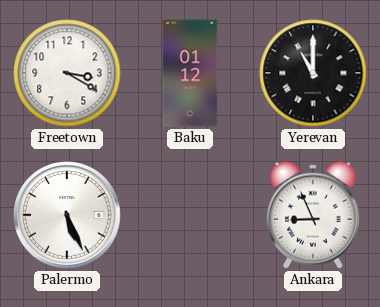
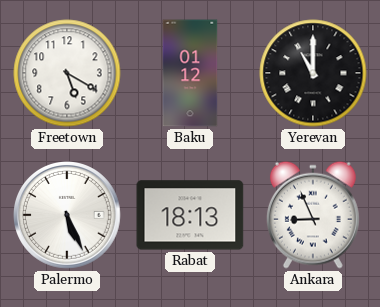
Freetown: 3:20 -> 5:20 (67, 73)
Rabat: none -> 18:13 (190, 215)
